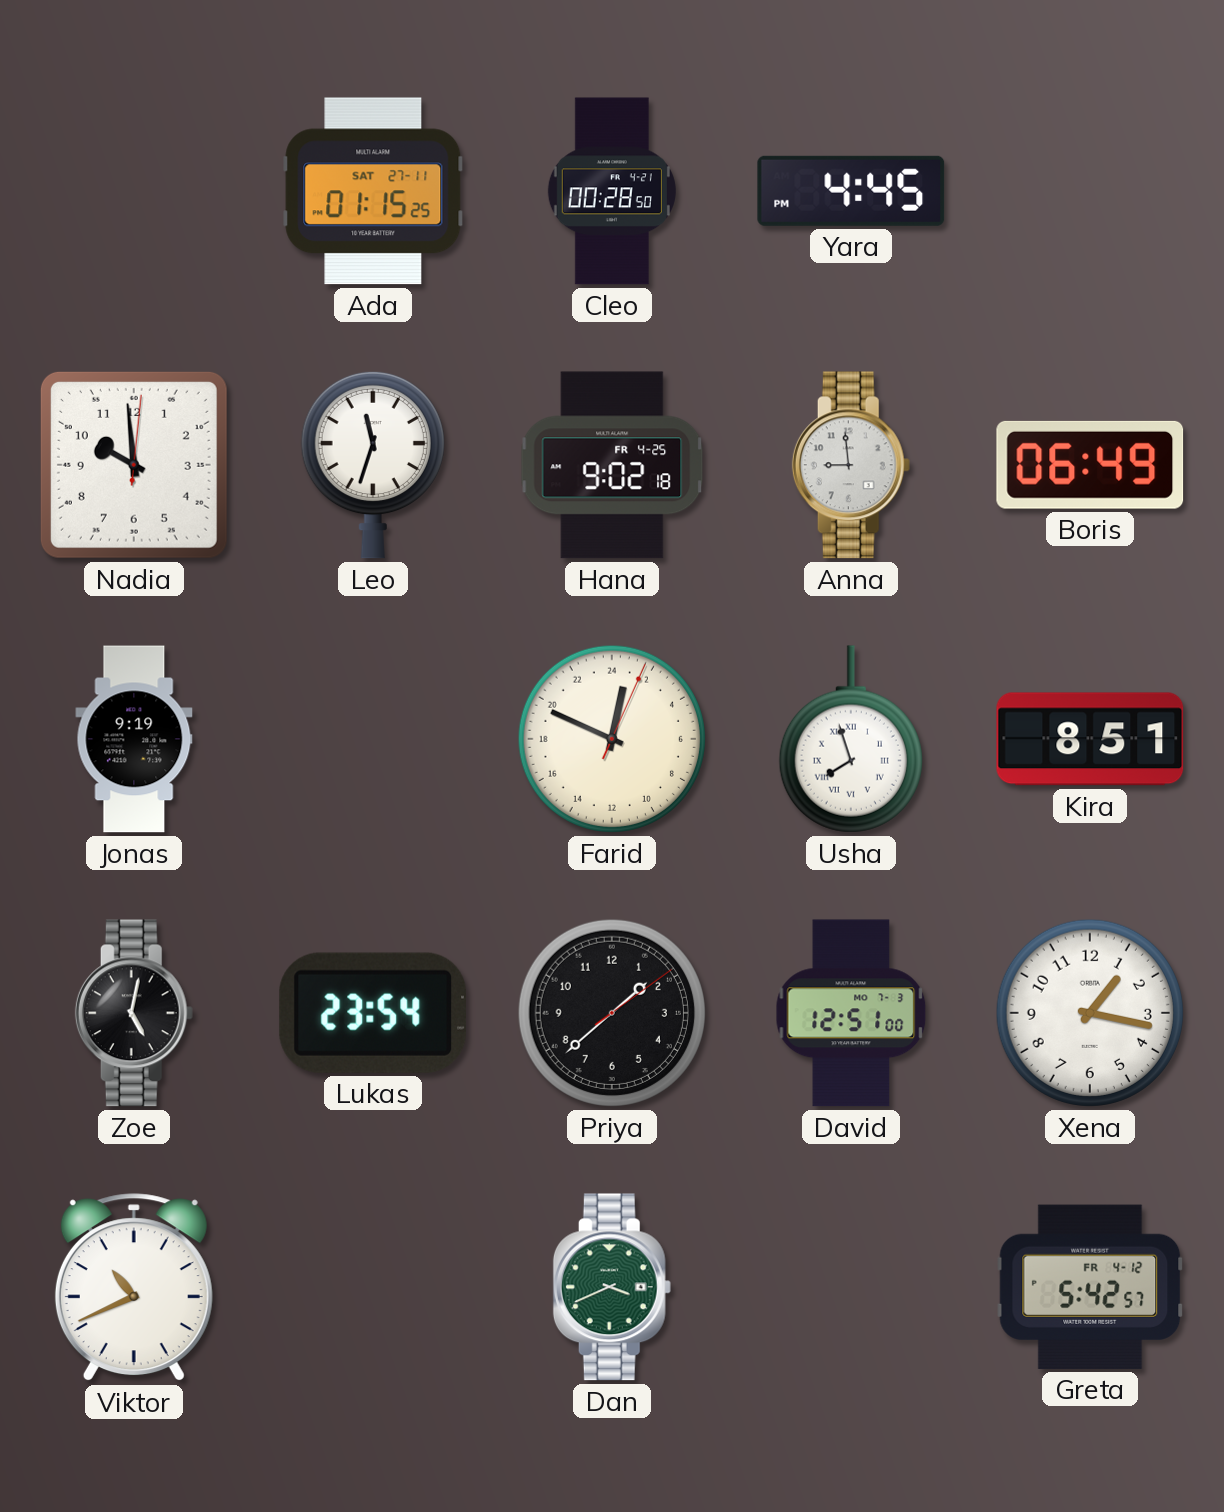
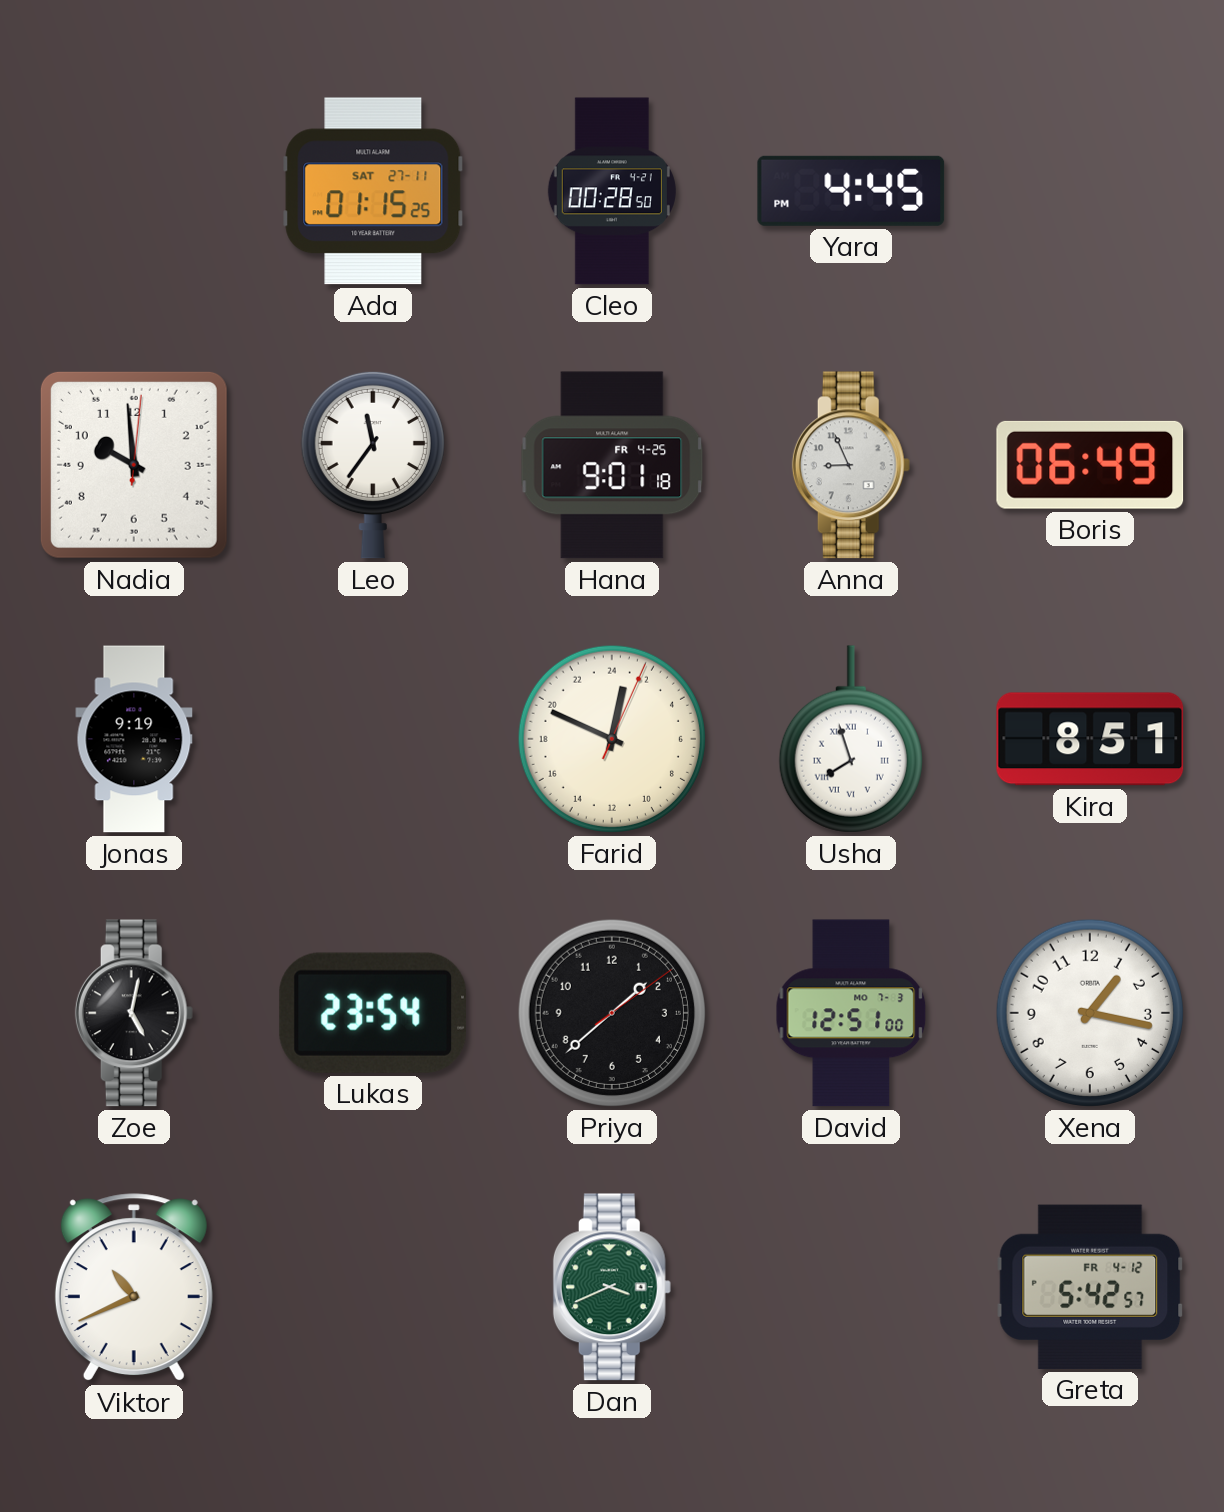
Leo: 11:33 -> 11:36 (373, 465)
Hana: 9:02 -> 9:01 (612, 465)
Anna: 8:59 -> 8:56 (851, 465)
